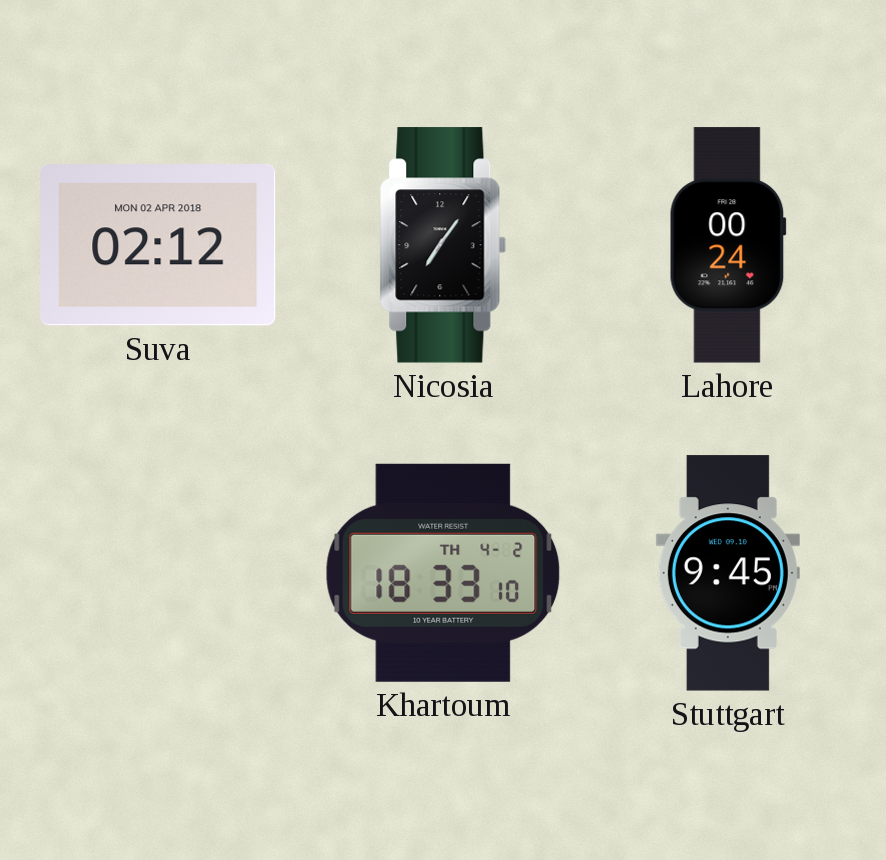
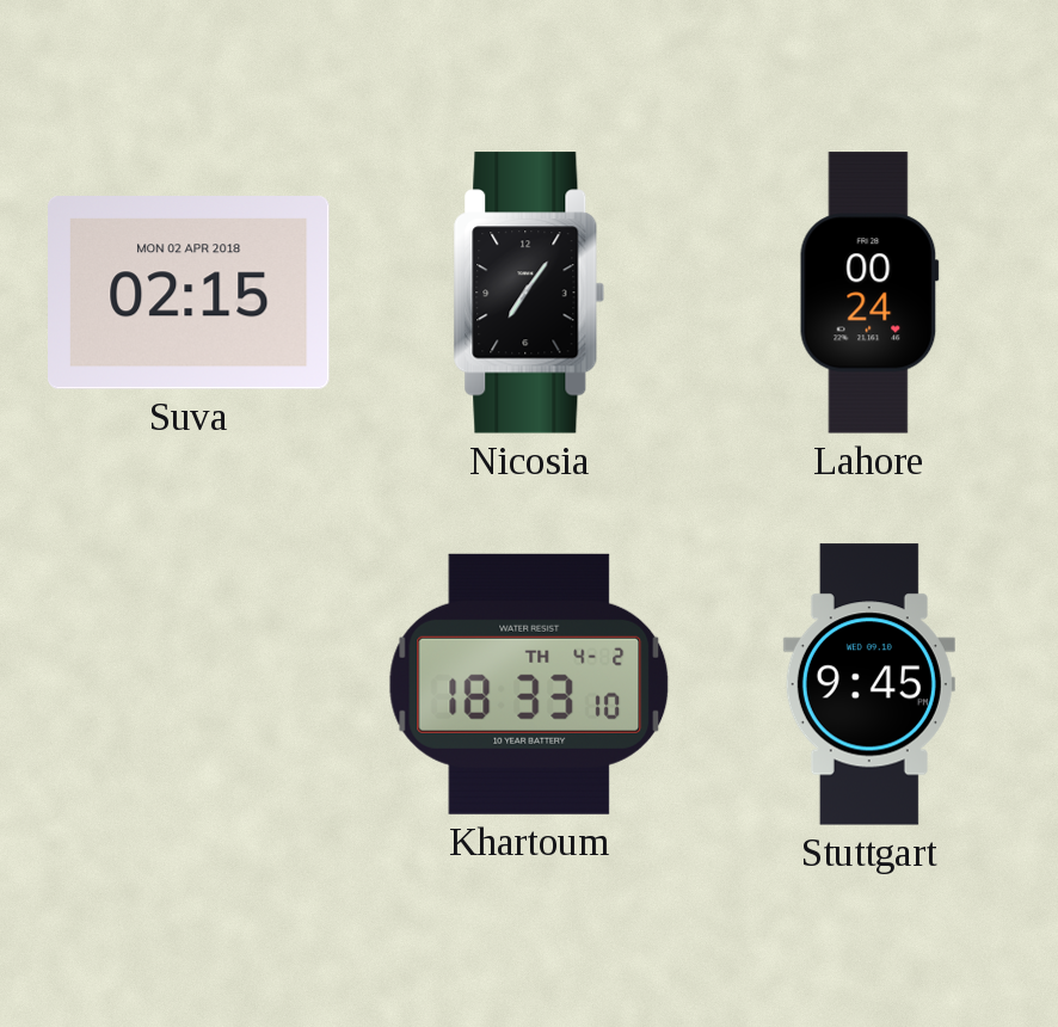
Suva: 02:12 -> 02:15 (190, 294)
